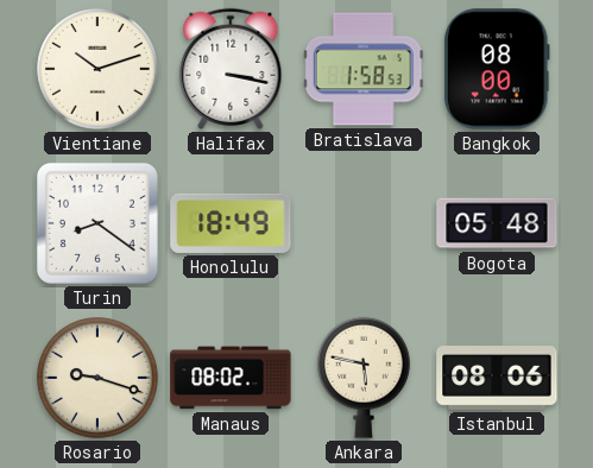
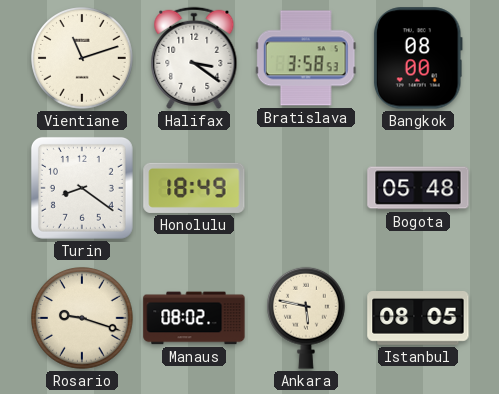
Vientiane: 10:12 -> 11:12 (82, 58)
Halifax: 3:17 -> 3:21 (194, 58)
Bratislava: 1:58 -> 3:58 (306, 58)
Istanbul: 08:06 -> 08:05 (418, 319)
